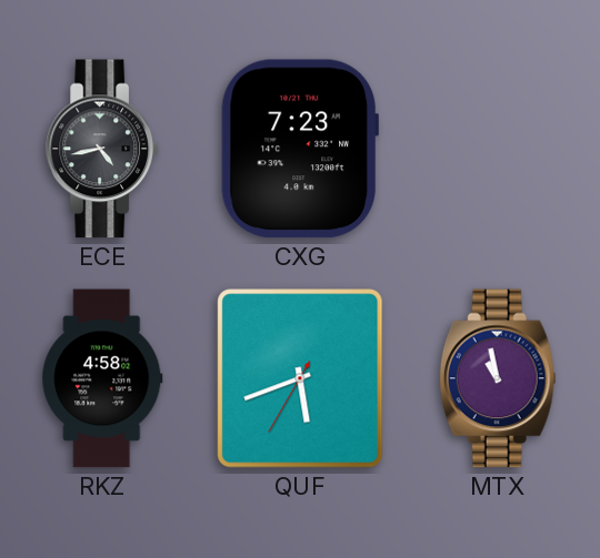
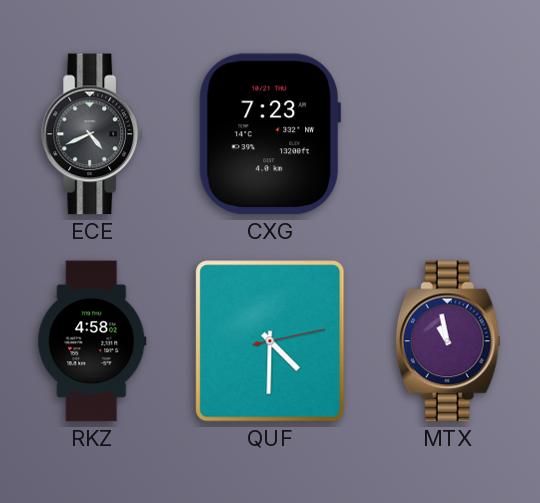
ECE: 4:43 -> 4:41 (92, 134)
QUF: 5:41 -> 4:30 (270, 341)
